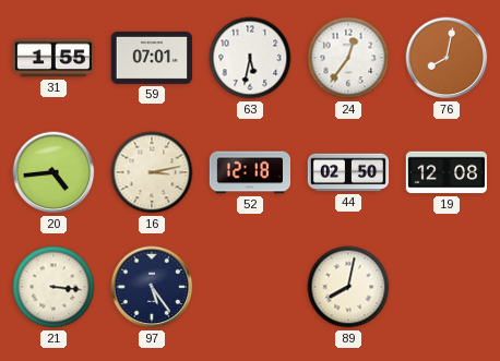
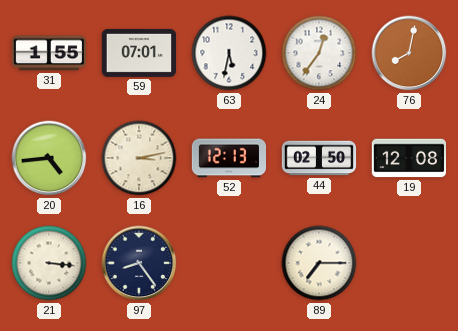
52: 12:18 -> 12:13 (228, 158)
97: 5:24 -> 8:24 (139, 263)
89: 8:02 -> 7:15 (319, 263)
